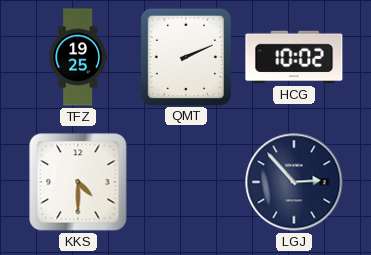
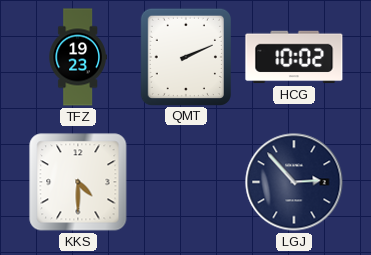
TFZ: 19:25 -> 19:23 (78, 57)
